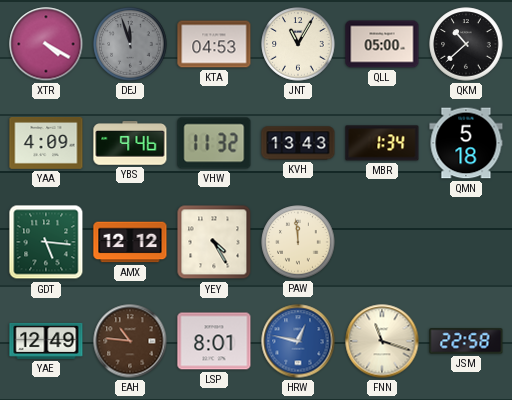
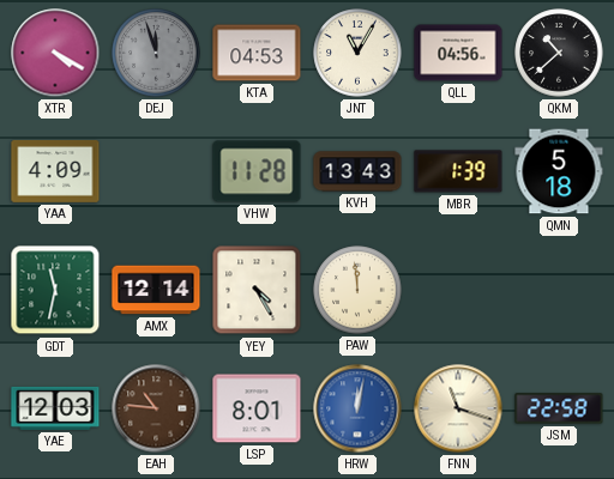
QLL: 05:00 -> 04:56 (458, 53)
YBS: 9:46 -> none (130, 143)
VHW: 11:32 -> 11:28 (257, 171)
MBR: 1:34 -> 1:39 (458, 171)
GDT: 5:16 -> 11:32 (55, 290)
AMX: 12:12 -> 12:14 (156, 290)
YAE: 12:49 -> 12:03 (55, 408)
HRW: 12:47 -> 12:02 (357, 408)
